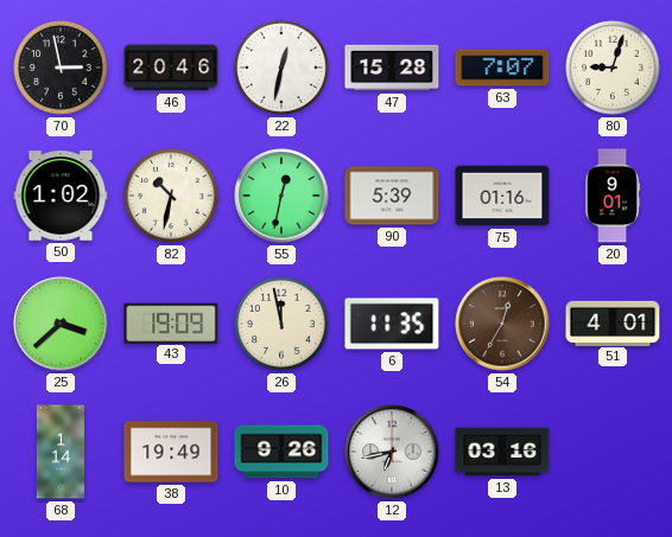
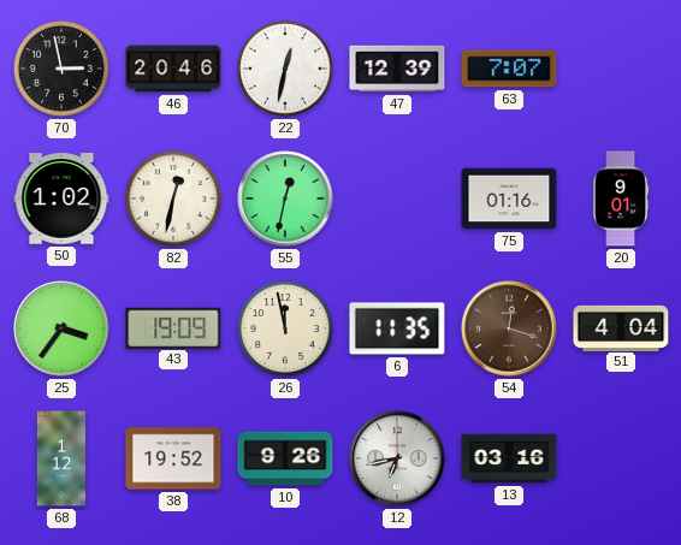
47: 15:28 -> 12:39 (397, 69)
80: 9:03 -> none (613, 68)
82: 10:32 -> 12:32 (173, 199)
90: 5:39 -> none (392, 196)
25: 3:38 -> 3:36 (61, 328)
54: 12:35 -> 12:18 (509, 328)
51: 4:01 -> 4:04 (621, 327)
68: 1:14 -> 1:12 (61, 458)
38: 19:49 -> 19:52 (173, 458)
